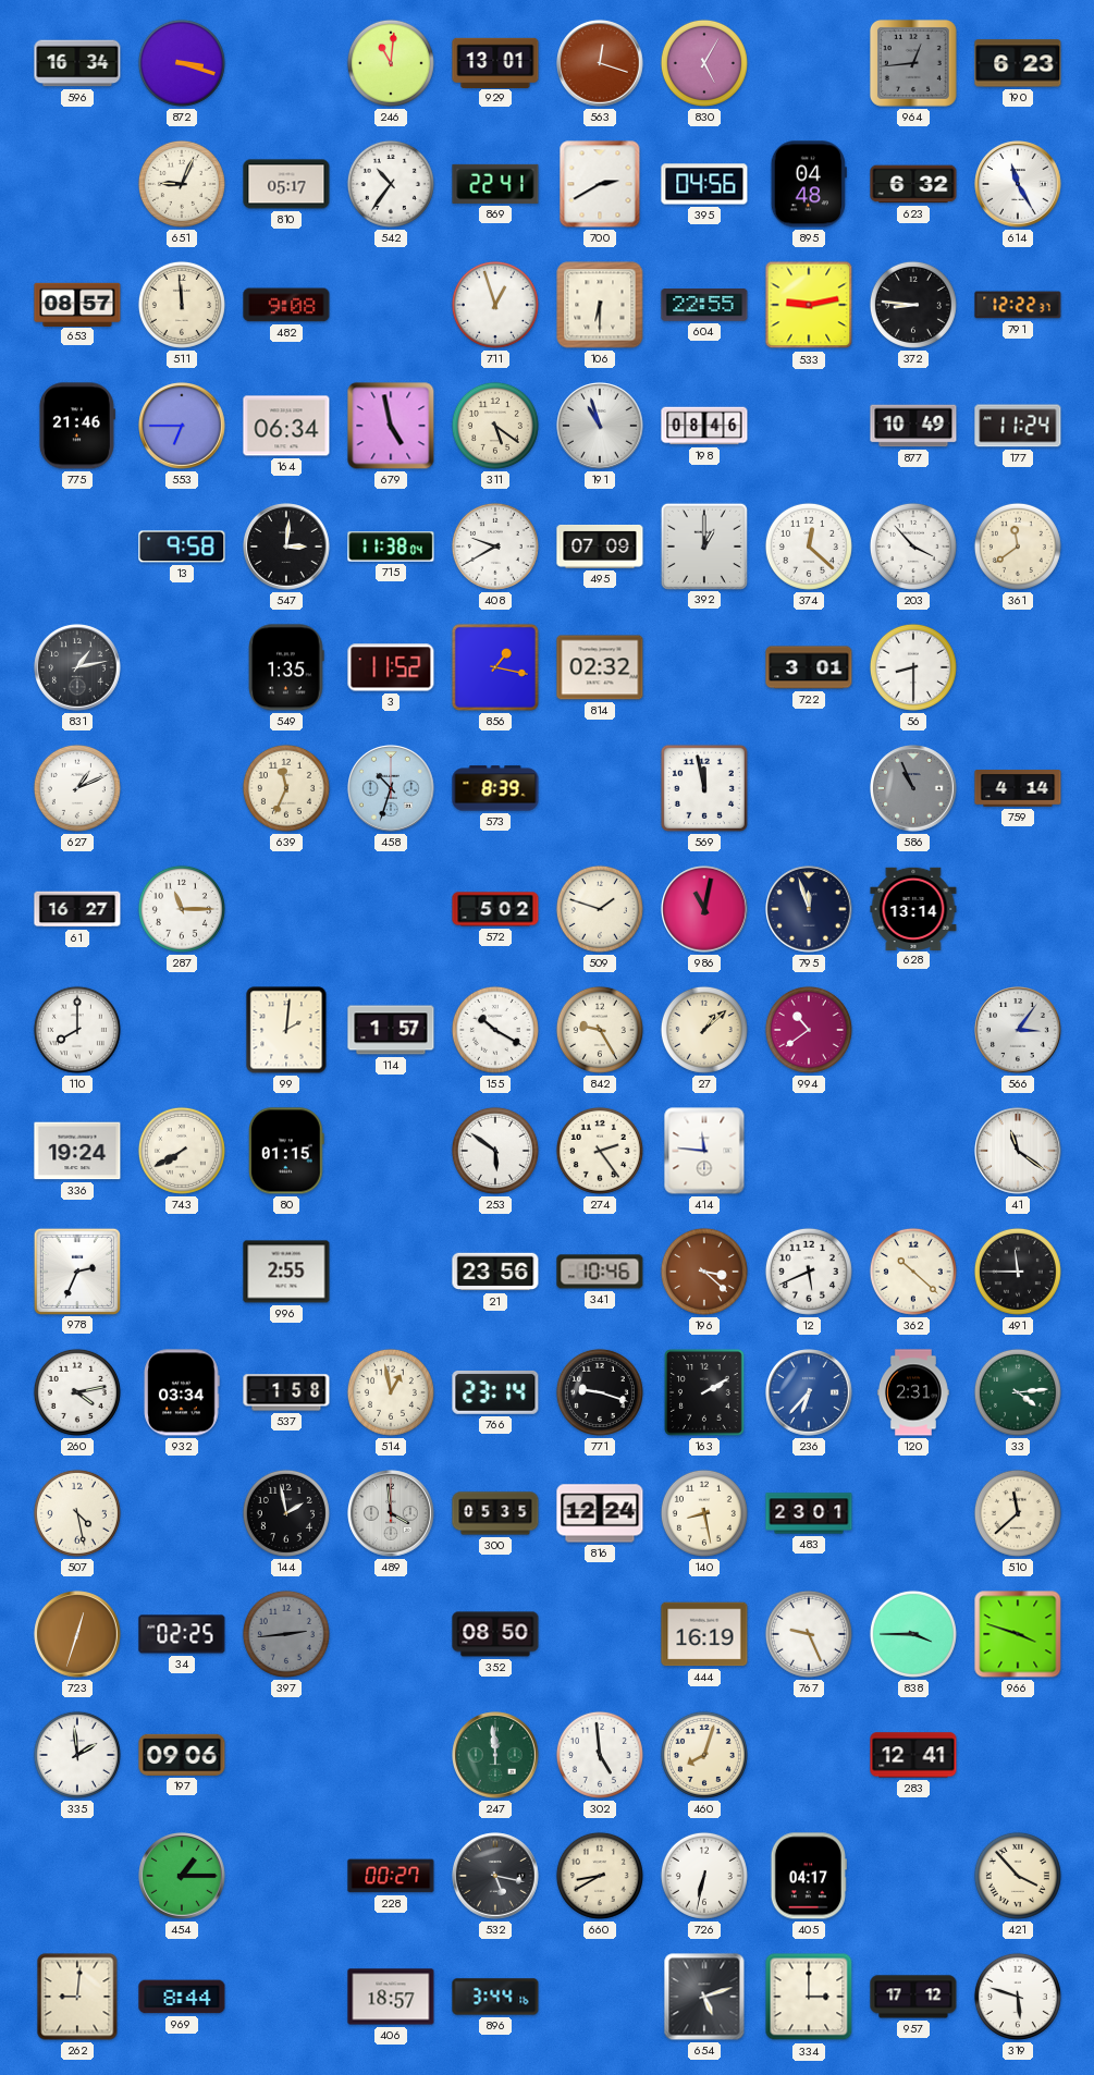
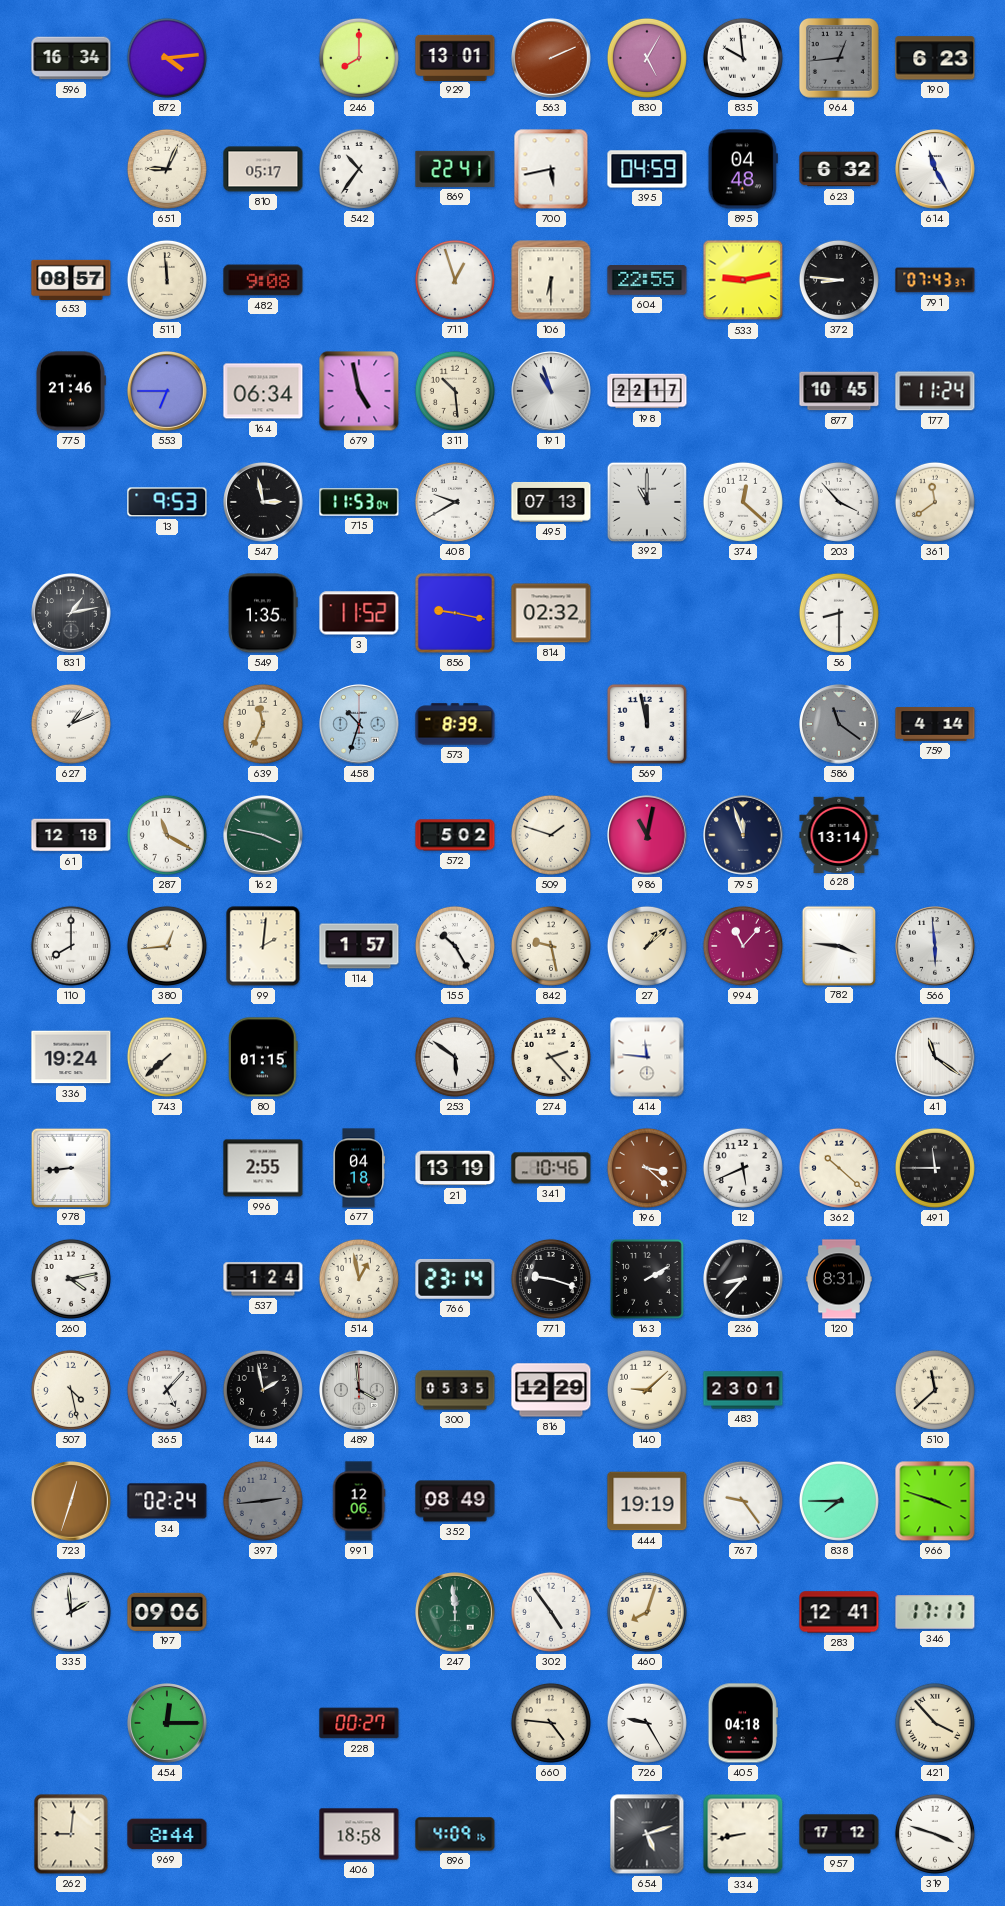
872: 3:18 -> 4:14 (167, 58)
246: 11:01 -> 8:00 (359, 58)
563: 12:18 -> 2:11 (551, 58)
835: none -> 9:59 (743, 58)
700: 2:40 -> 5:43 (551, 169)
395: 04:56 -> 04:59 (647, 169)
791: 12:22 -> 07:43 (935, 280)
311: 5:21 -> 10:29 (455, 391)
198: 08:46 -> 22:17 (647, 391)
877: 10:49 -> 10:45 (839, 391)
13: 9:58 -> 9:53 (167, 502)
547: 3:01 -> 2:58 (263, 502)
715: 11:38 -> 11:53 (359, 502)
495: 07:09 -> 07:13 (551, 502)
392: 1:00 -> 11:00 (646, 501)
856: 1:17 -> 9:17 (455, 613)
722: 3:01 -> none (809, 667)
586: 10:56 -> 11:21 (839, 724)
61: 16:27 -> 12:18 (71, 835)
287: 11:15 -> 11:20 (167, 835)
162: none -> 3:47 (263, 835)
380: none -> 12:44 (167, 946)
155: 10:20 -> 10:25 (455, 946)
842: 9:25 -> 9:28 (551, 946)
994: 10:39 -> 11:07 (743, 946)
782: none -> 3:46 (839, 945)
566: 3:06 -> 5:59 (935, 946)
743: 7:40 -> 7:38 (167, 1057)
274: 2:24 -> 2:23 (551, 1057)
978: 2:34 -> 8:44 (70, 1167)
677: none -> 04:18 (359, 1168)
21: 23:56 -> 13:19 (455, 1168)
932: 03:34 -> none (182, 1392)
537: 1:58 -> 1:24 (263, 1279)
236: 6:37 -> 8:37 (743, 1279)
236 dial: blue -> black (743, 1279)
120: 2:31 -> 8:31 (839, 1279)
33: 4:14 -> none (1018, 1392)
365: none -> 5:07 (167, 1390)
816: 12:24 -> 12:29 (551, 1390)
140: 8:28 -> 9:08 (647, 1390)
34: 02:25 -> 02:24 (167, 1501)
991: none -> 12:06 (359, 1501)
352: 08:50 -> 08:49 (455, 1501)
444: 16:19 -> 19:19 (647, 1501)
767: 9:26 -> 9:24 (743, 1501)
838: 3:45 -> 7:45 (839, 1501)
302: 4:59 -> 4:54 (551, 1612)
346: none -> 17:17 (935, 1613)
454: 1:15 -> 12:15 (167, 1723)
532: 5:17 -> none (495, 1876)
660: 8:40 -> 4:46 (551, 1723)
726: 6:32 -> 9:25 (647, 1723)
405: 04:17 -> 04:18 (743, 1723)
406: 18:57 -> 18:58 (359, 1834)
896: 3:44 -> 4:09 (455, 1834)
334: 3:00 -> 8:43 (743, 1834)
319: 5:48 -> 3:48 (935, 1834)
